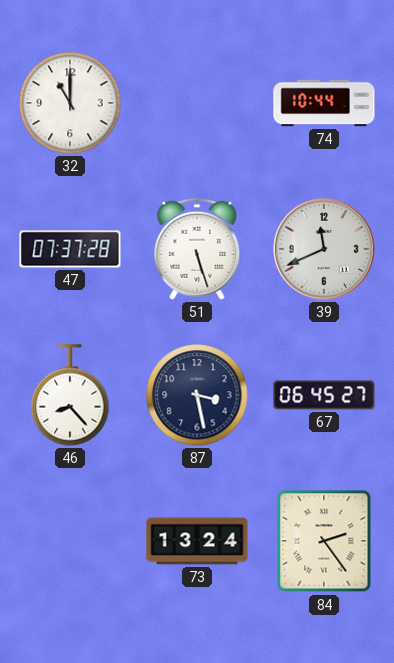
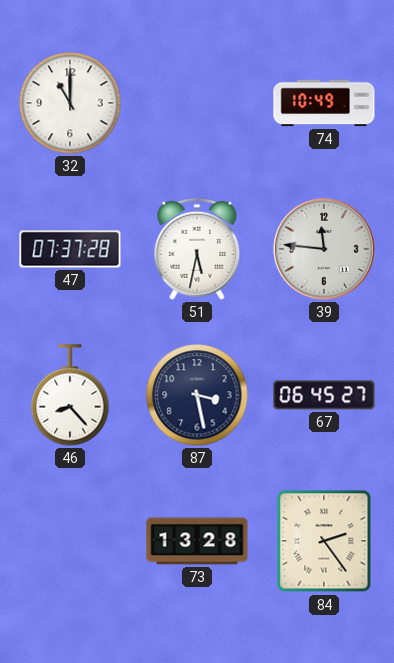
74: 10:44 -> 10:49 (324, 103)
51: 5:27 -> 5:32 (197, 249)
39: 11:41 -> 11:46 (325, 250)
73: 13:24 -> 13:28 (197, 541)
